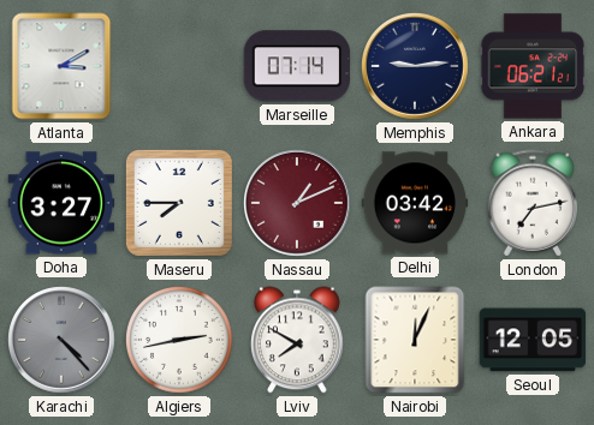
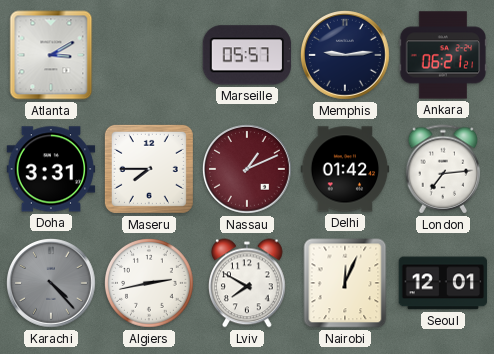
Marseille: 07:14 -> 05:57 (247, 55)
Doha: 3:27 -> 3:31 (51, 169)
Delhi: 03:42 -> 01:42 (345, 169)
London: 7:13 -> 7:14 (443, 169)
Seoul: 12:05 -> 12:01 (443, 283)
